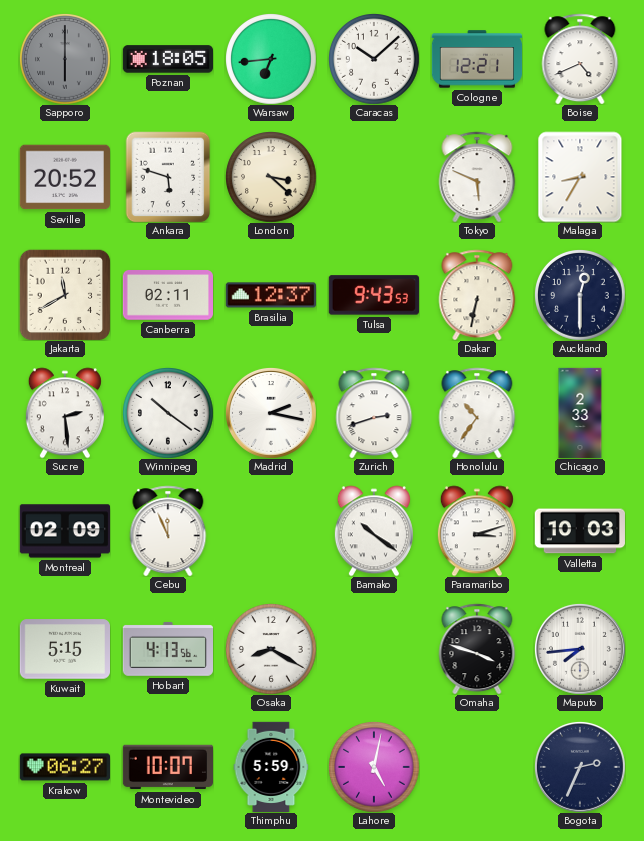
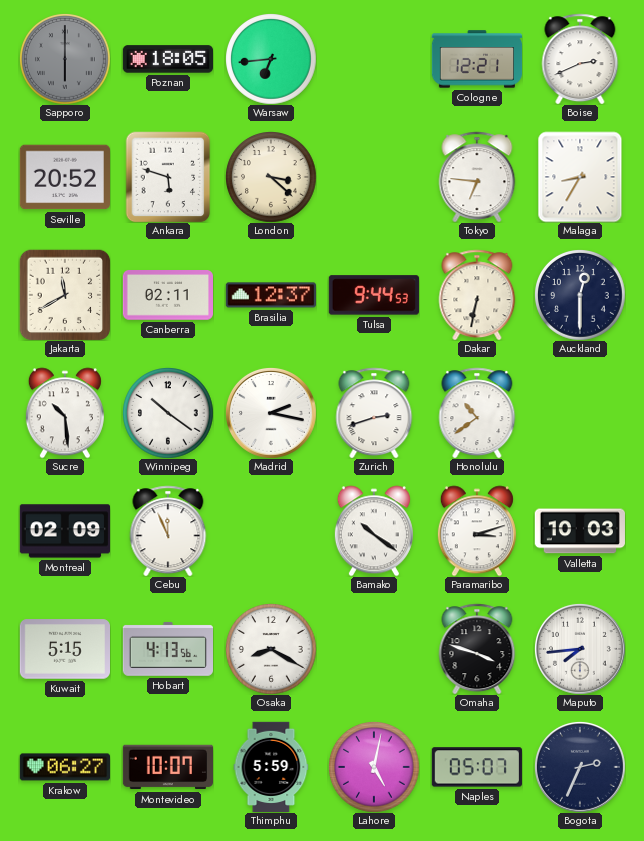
Caracas: 10:08 -> none (374, 59)
Boise: 4:41 -> 2:41 (580, 59)
Tokyo: 5:49 -> 6:46 (477, 177)
Tulsa: 9:43 -> 9:44 (374, 295)
Sucre: 2:29 -> 10:29 (65, 413)
Honolulu: 10:36 -> 10:39 (477, 413)
Chicago: 2:33 -> none (580, 413)
Naples: none -> 05:07 (477, 767)
